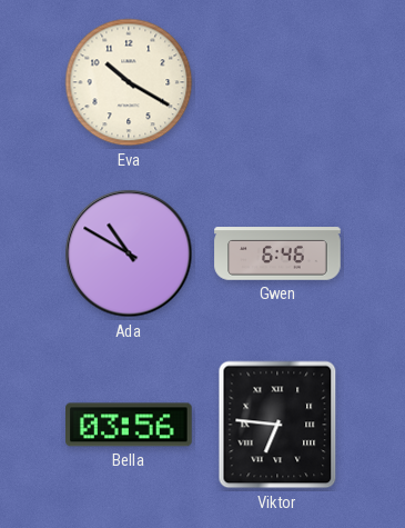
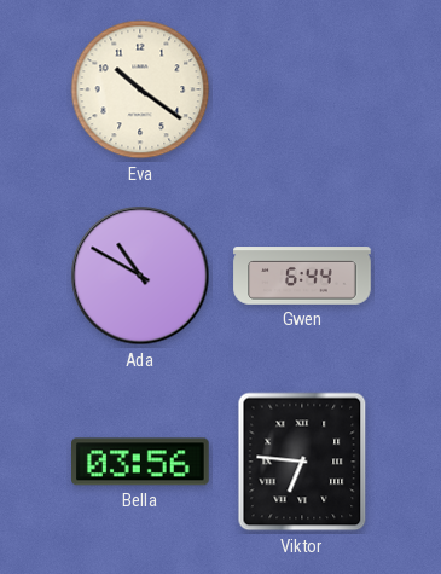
Eva: 10:20 -> 10:21 (140, 89)
Gwen: 6:46 -> 6:44 (302, 276)
